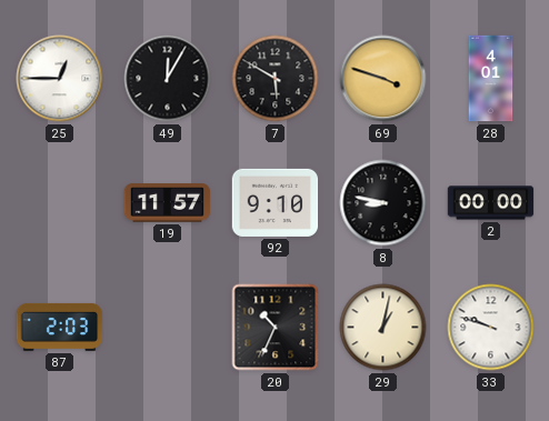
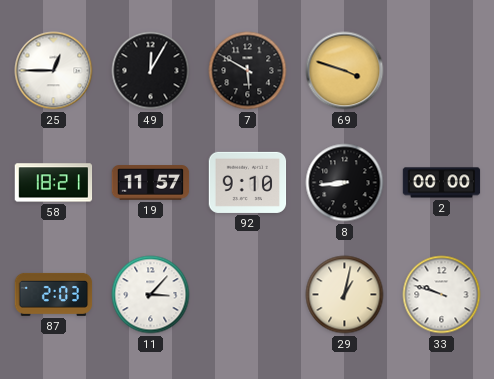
28: 4:01 -> none (491, 79)
58: none -> 18:21 (54, 183)
8: 8:47 -> 8:44 (345, 183)
11: none -> 3:07 (151, 295)
20: 10:34 -> none (276, 328)
